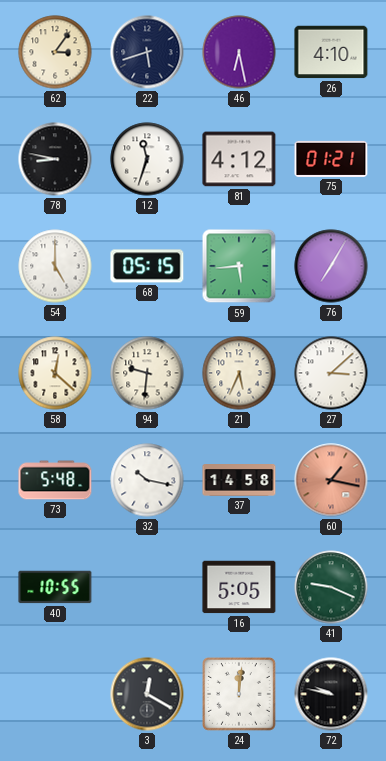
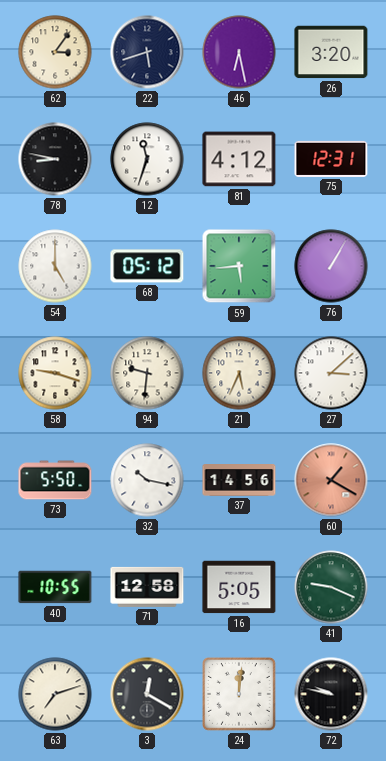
26: 4:10 -> 3:20 (331, 52)
75: 01:21 -> 12:31 (331, 159)
68: 05:15 -> 05:12 (147, 266)
76: 7:05 -> 1:05 (331, 266)
58: 12:22 -> 9:18 (55, 373)
73: 5:48 -> 5:50 (55, 480)
37: 14:58 -> 14:56 (239, 480)
60: 1:17 -> 1:20 (331, 480)
71: none -> 12:58 (147, 587)
63: none -> 7:12 (55, 694)
